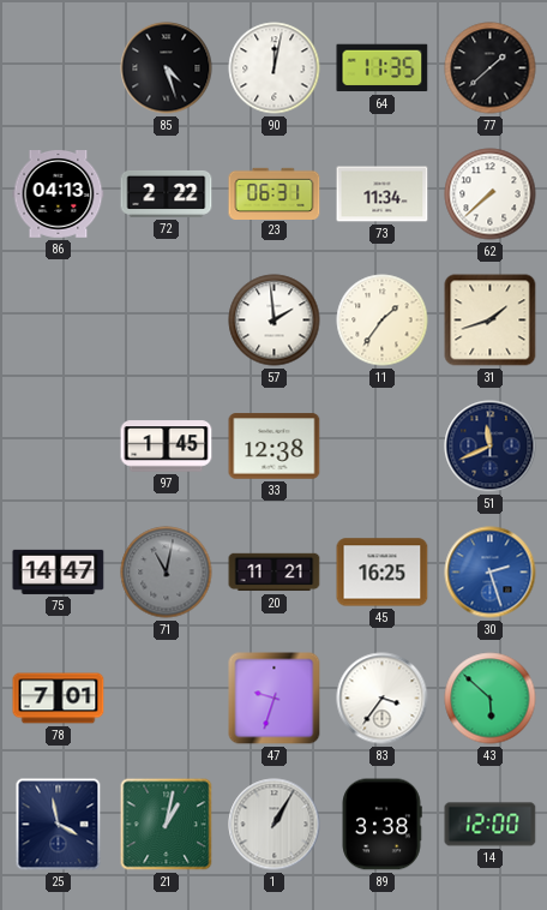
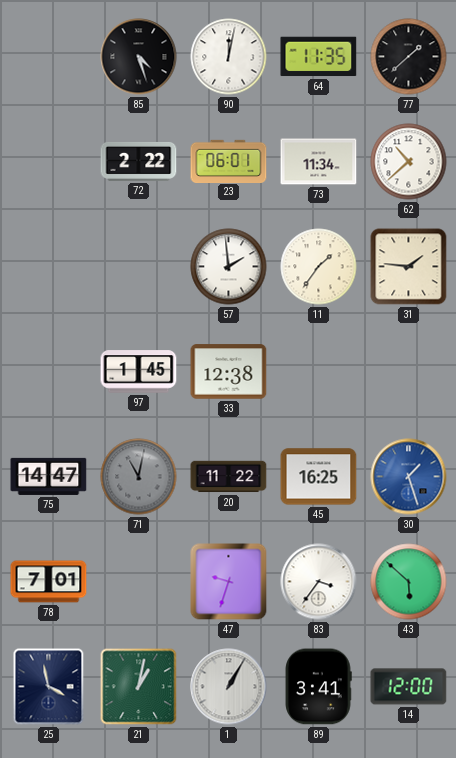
86: 04:13 -> none (59, 194)
23: 06:31 -> 06:01 (229, 161)
62: 7:38 -> 10:38 (409, 162)
31: 1:42 -> 1:46 (409, 267)
51: 11:41 -> none (491, 447)
20: 11:21 -> 11:22 (229, 477)
30: 2:27 -> 1:27 (409, 477)
89: 3:38 -> 3:41 (318, 687)
